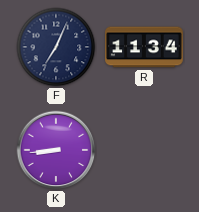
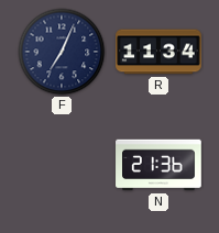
K: 8:44 -> none (56, 150)
N: none -> 21:36 (158, 165)
